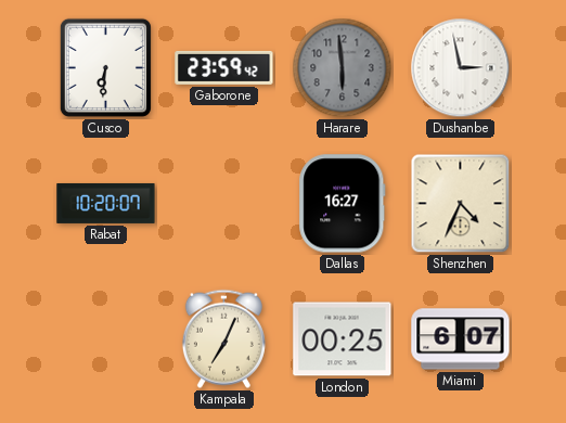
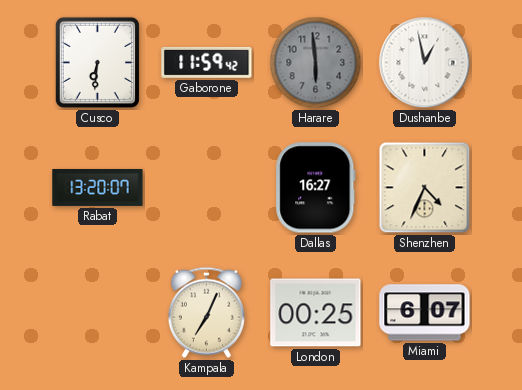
Gaborone: 23:59 -> 11:59 (207, 62)
Dushanbe: 2:58 -> 12:58 (425, 63)
Rabat: 10:20 -> 13:20 (98, 187)
